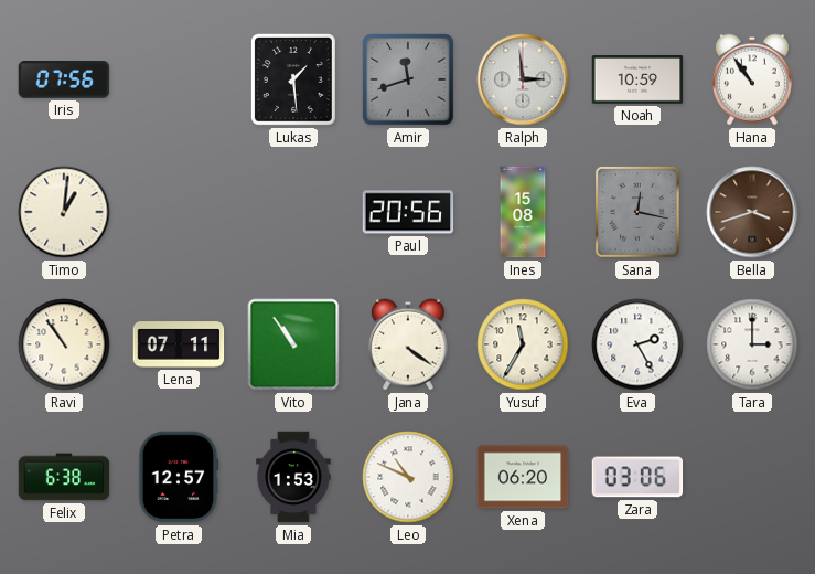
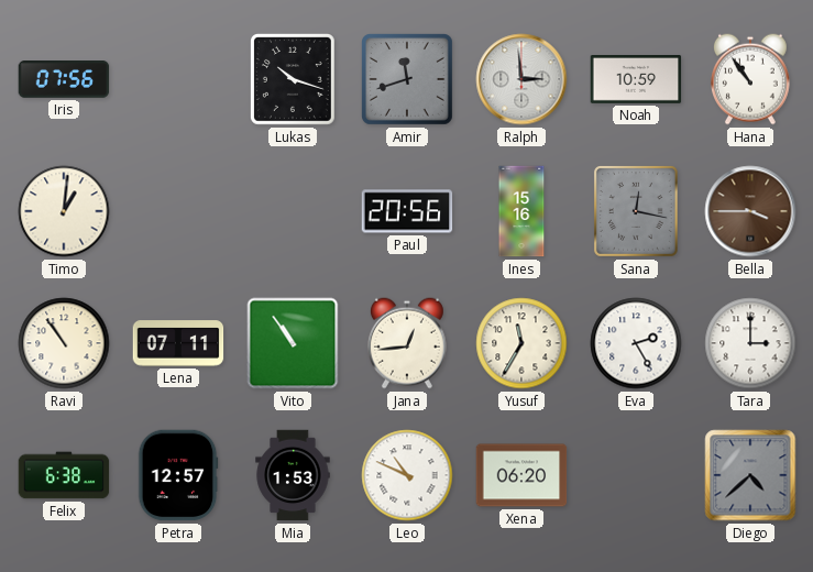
Lukas: 1:29 -> 10:18 (293, 80)
Ines: 15:08 -> 15:16 (521, 211)
Bella: 3:42 -> 3:45 (750, 211)
Jana: 4:21 -> 12:44 (407, 343)
Zara: 03:06 -> none (637, 477)
Diego: none -> 4:38 (750, 475)
